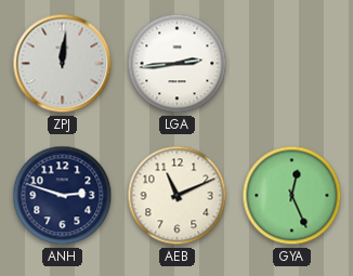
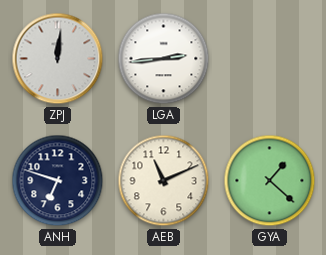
ANH: 2:48 -> 6:48 (58, 181)
GYA: 12:26 -> 1:22 (270, 181)
